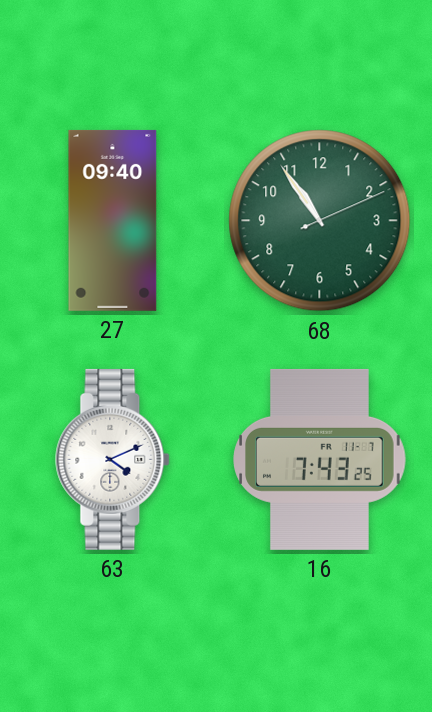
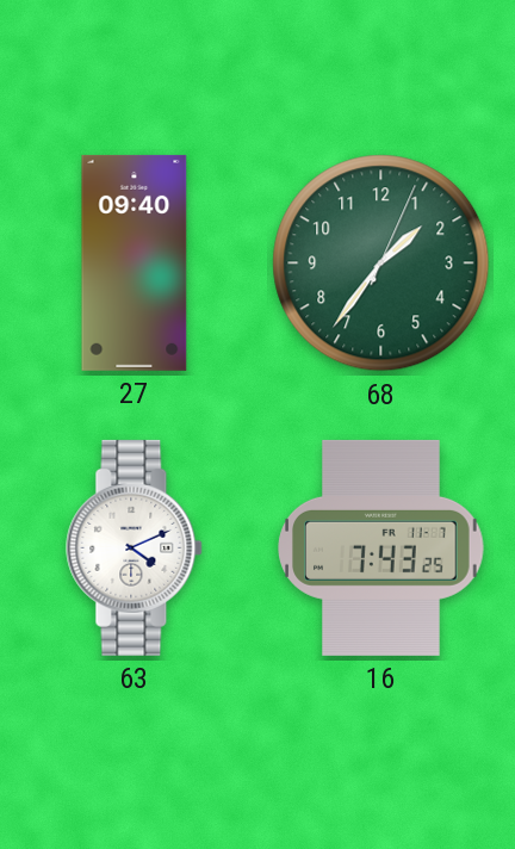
68: 10:54 -> 1:36 (381, 264)
